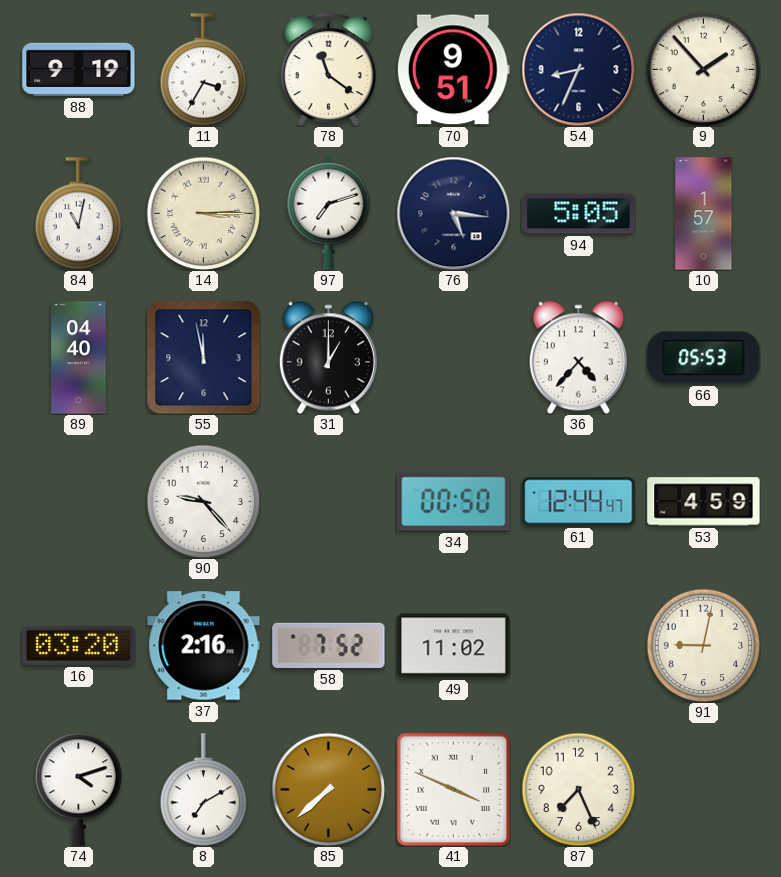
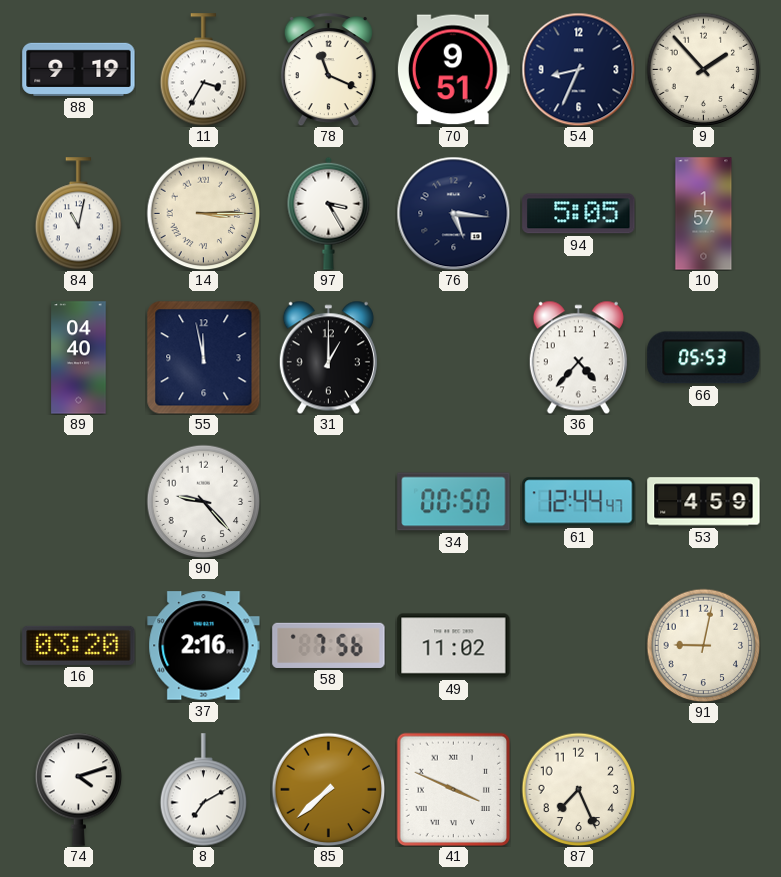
78: 11:21 -> 11:19 (328, 70)
97: 7:12 -> 3:25 (329, 213)
58: 7:52 -> 7:56 (329, 645)
